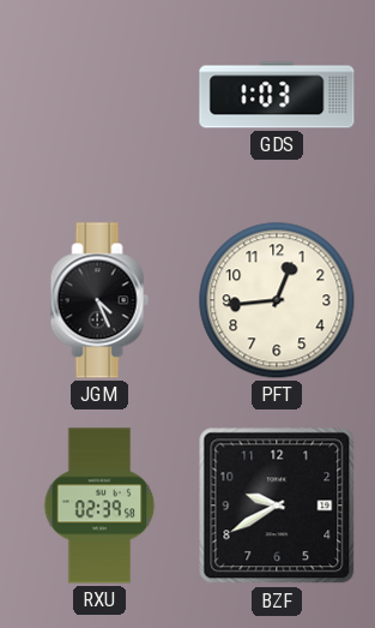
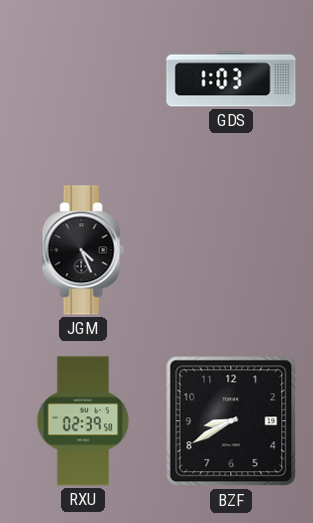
PFT: 12:44 -> none (277, 300)
BZF: 9:40 -> 8:40 (231, 421)
